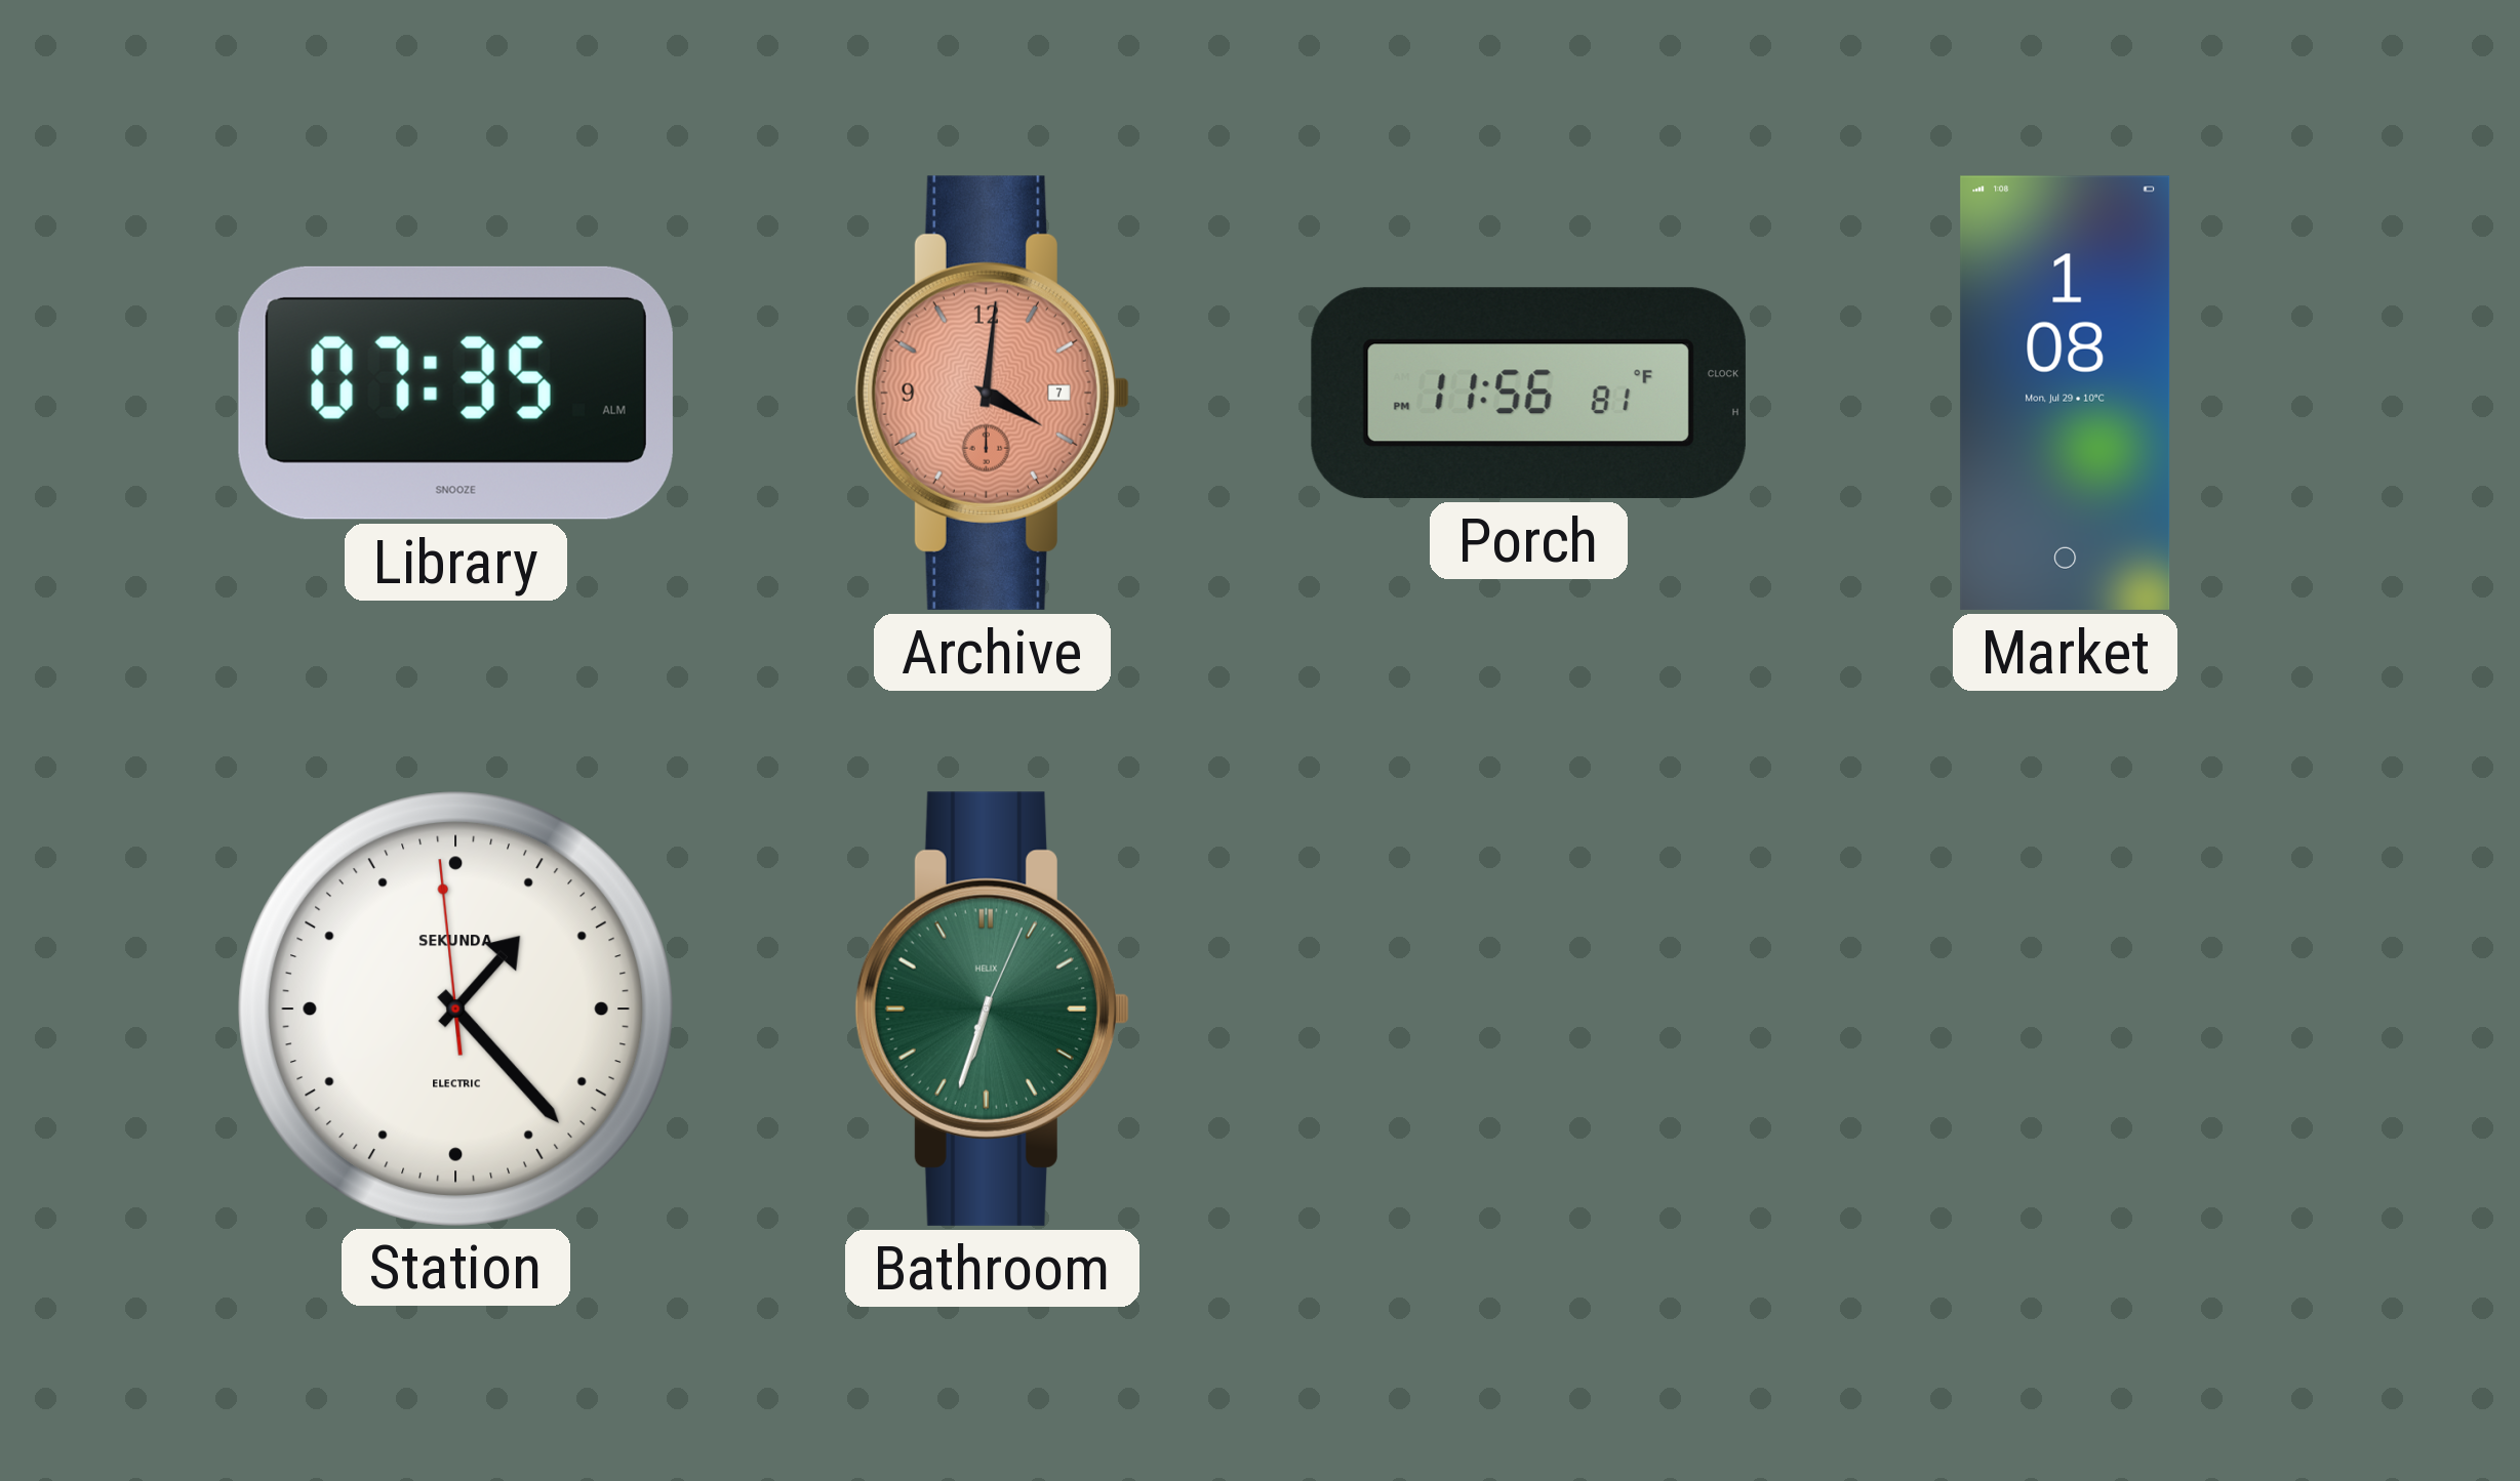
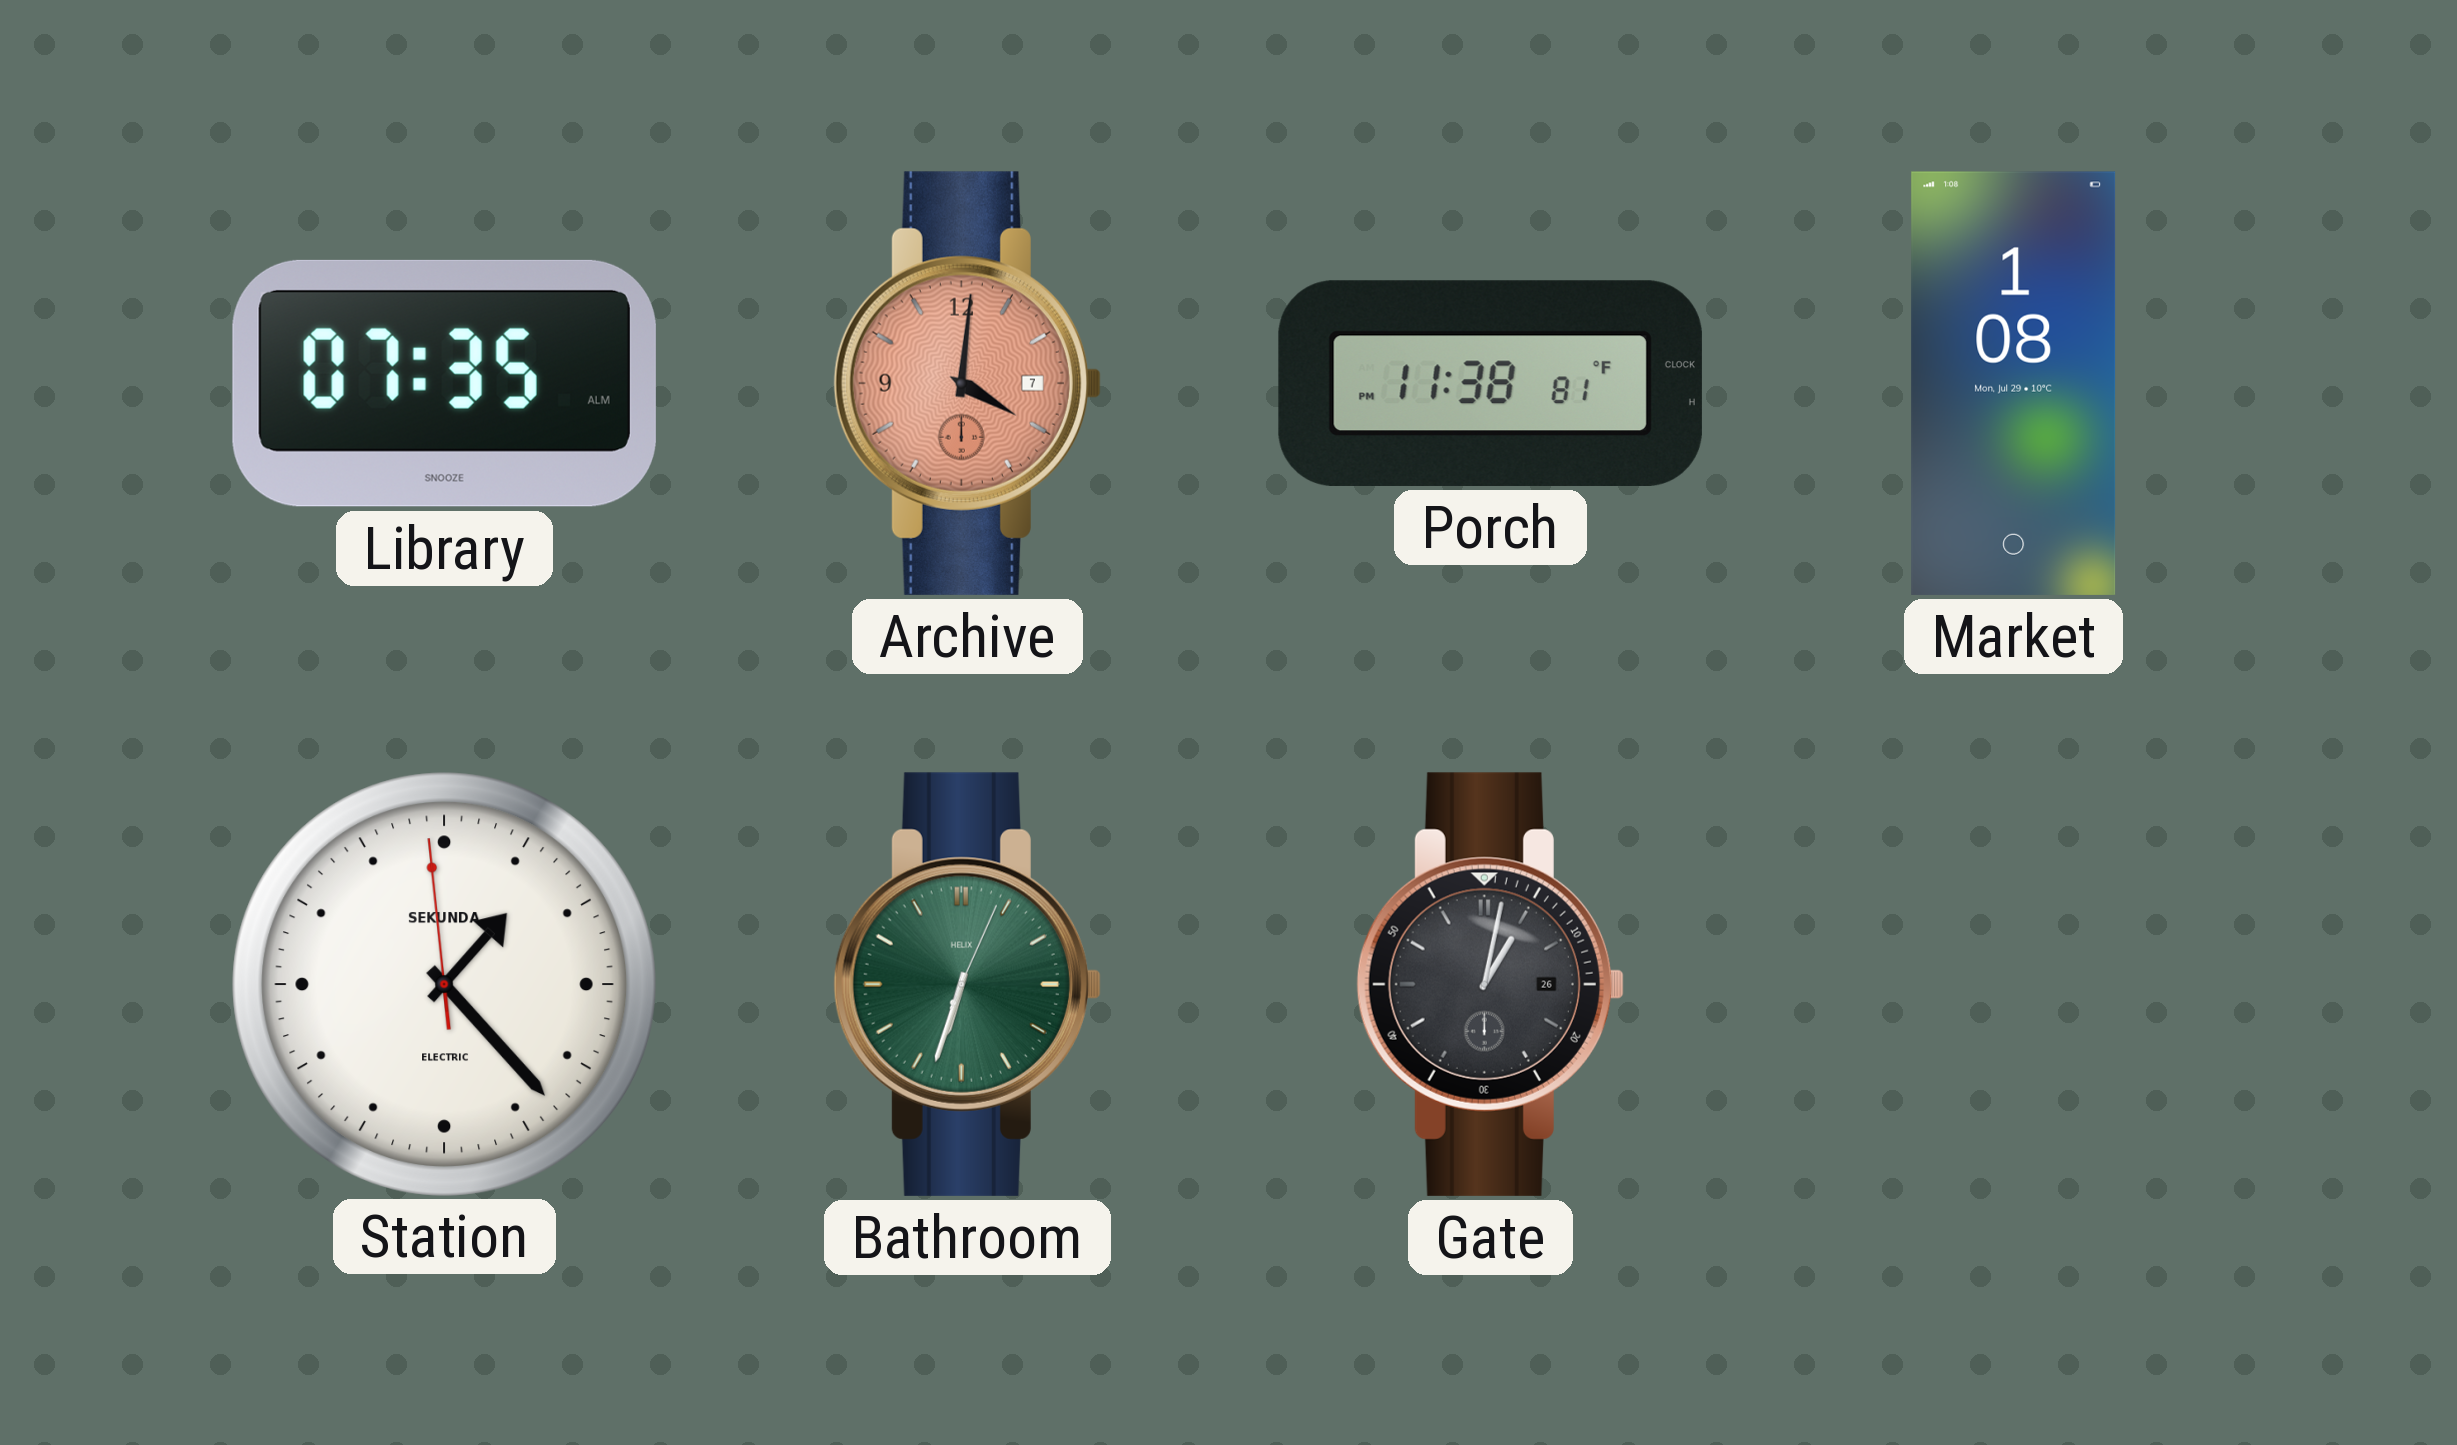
Porch: 11:56 -> 11:38 (1490, 383)
Gate: none -> 1:02 (1490, 984)
